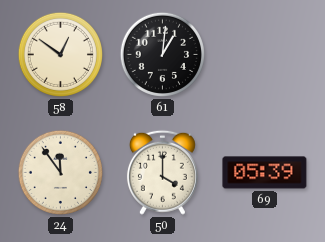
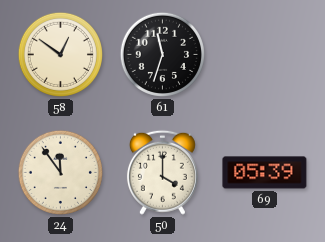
61: 1:01 -> 11:33 (162, 54)
